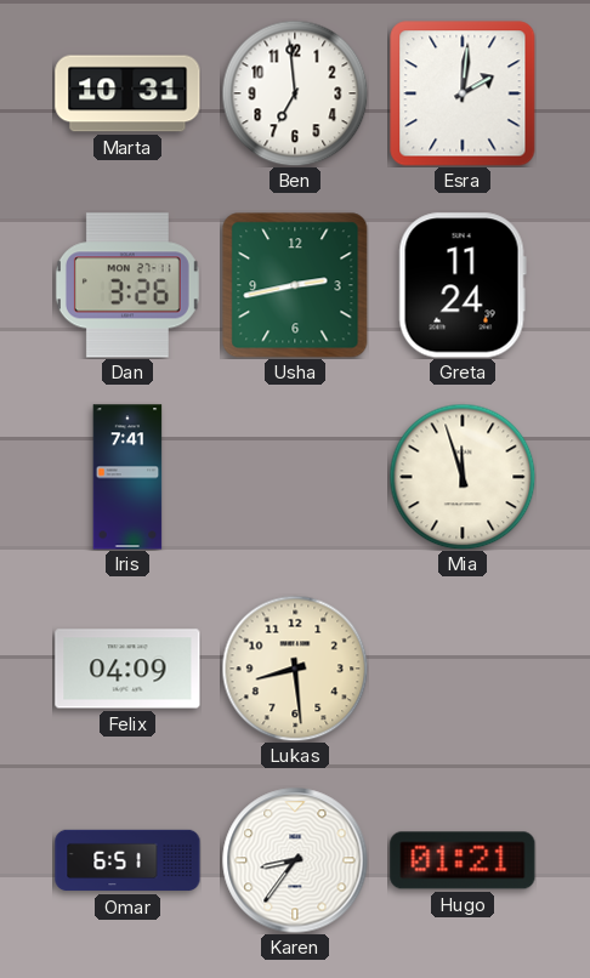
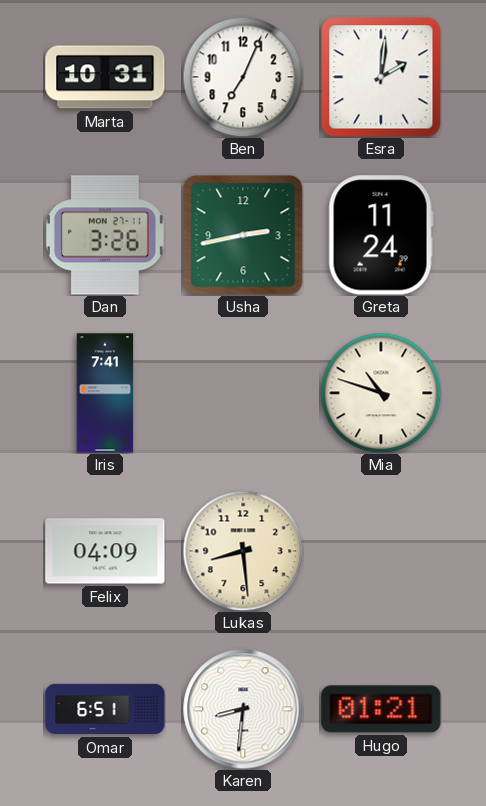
Ben: 6:59 -> 7:04 (243, 77)
Mia: 11:57 -> 10:48 (381, 393)
Karen: 8:36 -> 8:31 (243, 709)
